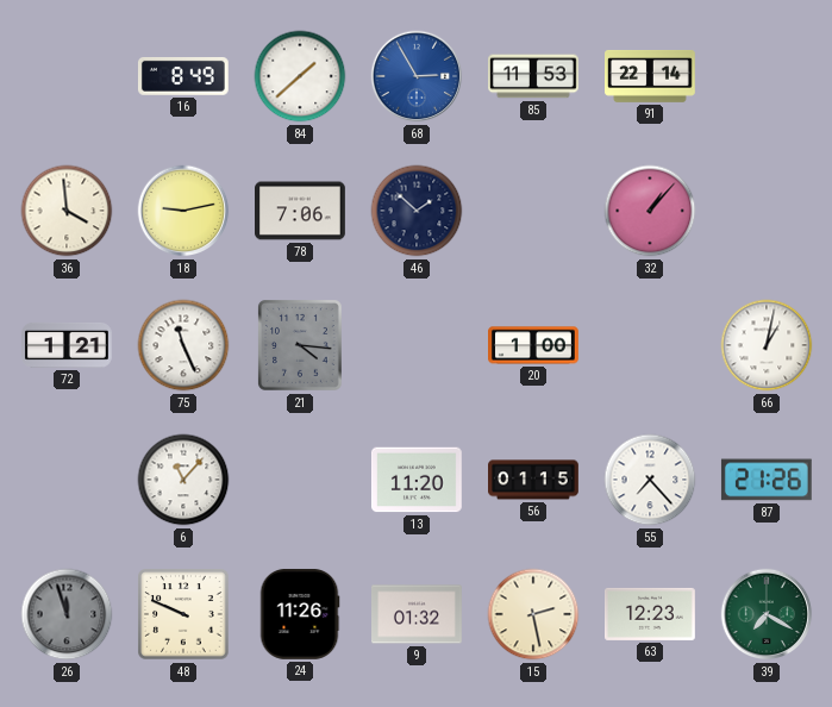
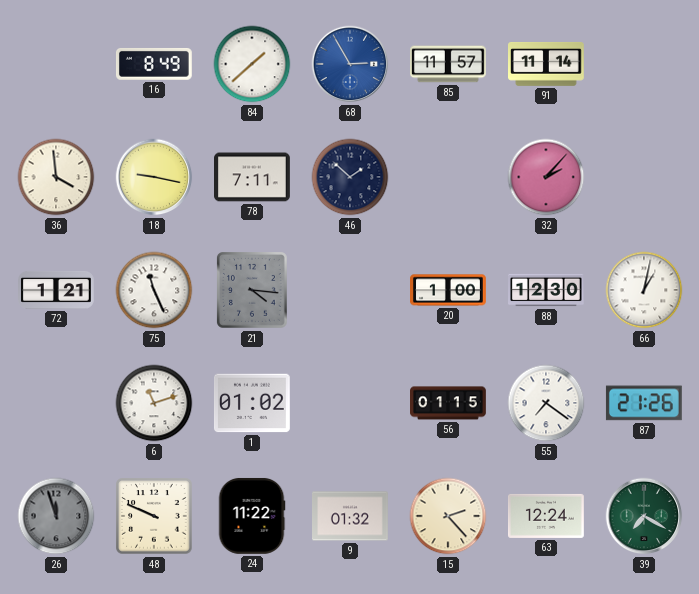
85: 11:53 -> 11:57 (449, 64)
91: 22:14 -> 11:14 (547, 65)
18: 9:13 -> 9:17 (154, 177)
78: 7:06 -> 7:11 (253, 177)
32: 1:07 -> 2:07 (546, 177)
88: none -> 12:30 (547, 290)
6: 11:07 -> 11:12 (154, 403)
1: none -> 01:02 (252, 403)
13: 11:20 -> none (417, 480)
55: 7:23 -> 7:21 (546, 403)
24: 11:26 -> 11:22 (252, 516)
15: 2:28 -> 2:23 (448, 516)
63: 12:23 -> 12:24 (547, 516)
